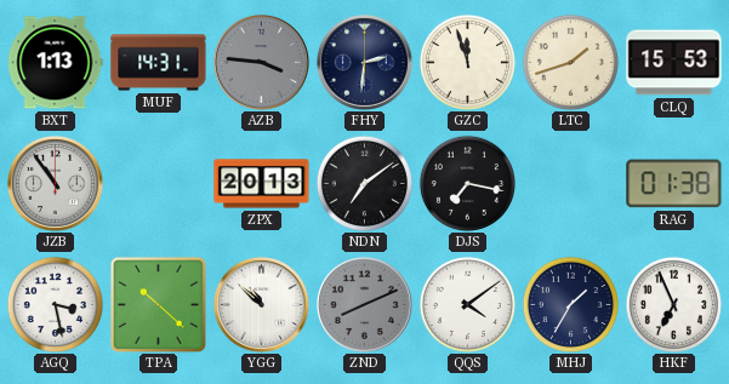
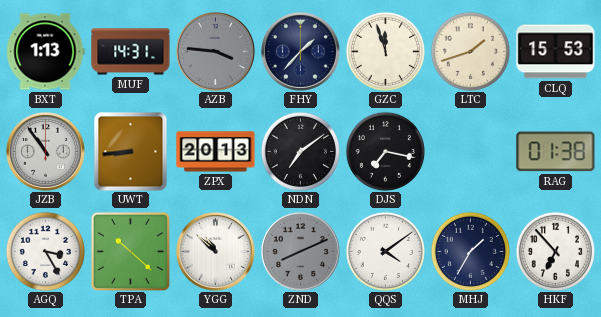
FHY: 2:31 -> 1:37 (300, 51)
UWT: none -> 8:44 (131, 151)
AGQ: 3:28 -> 3:25 (45, 251)
HKF: 6:56 -> 6:53 (555, 251)
